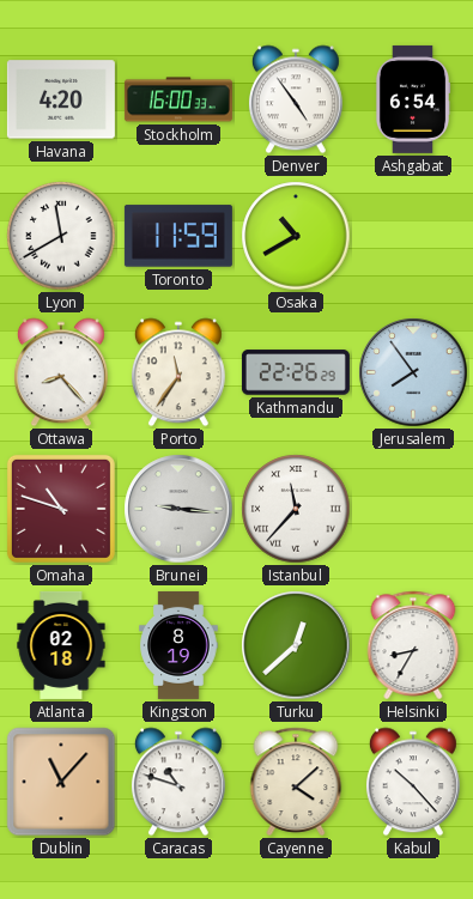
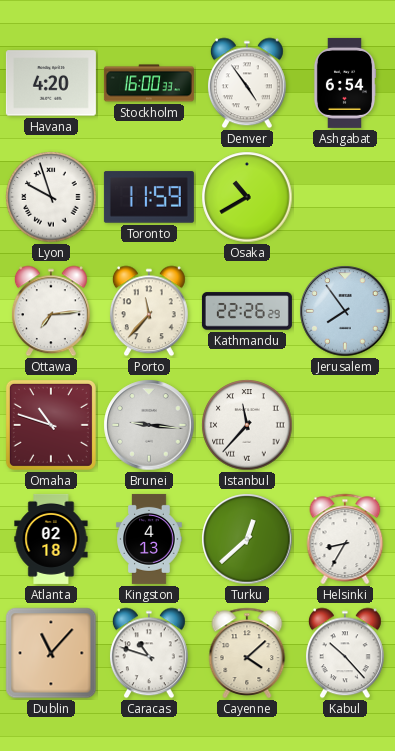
Lyon: 11:40 -> 9:57 (51, 197)
Ottawa: 8:23 -> 7:14 (51, 311)
Porto: 11:36 -> 11:37 (149, 311)
Kingston: 8:19 -> 4:13 (149, 539)
